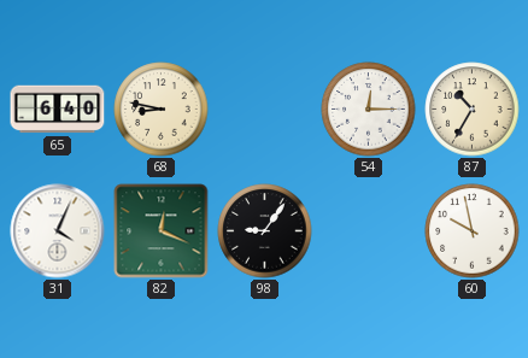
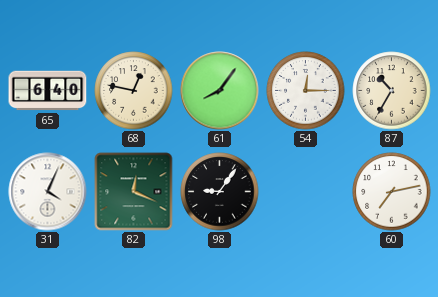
68: 8:47 -> 12:47 (134, 91)
61: none -> 8:06 (220, 91)
60: 9:58 -> 7:13 (392, 192)
